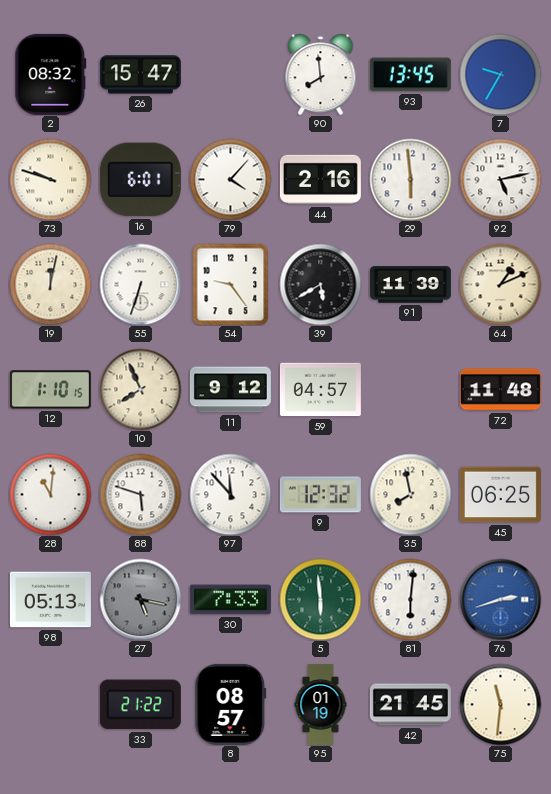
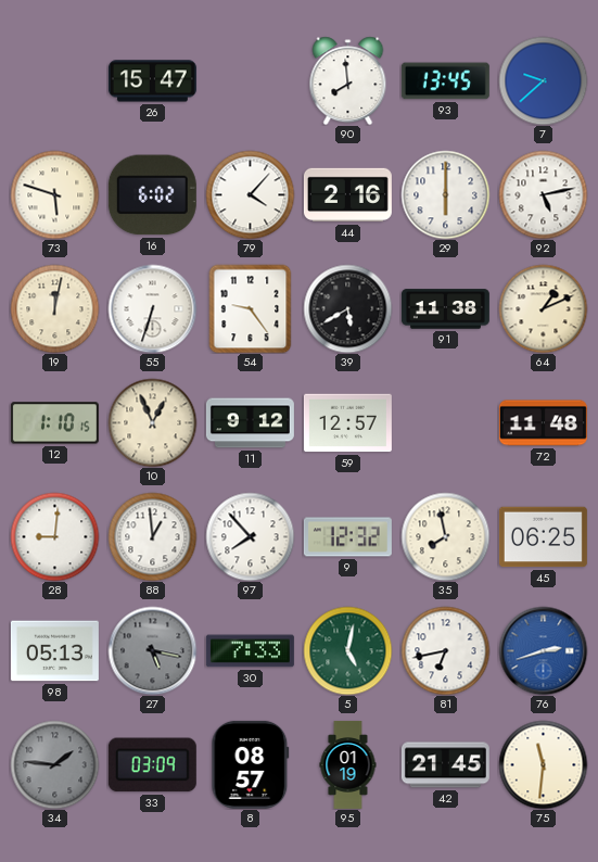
2: 08:32 -> none (51, 74)
7: 9:35 -> 9:38 (543, 80)
73: 9:48 -> 5:48 (54, 194)
16: 6:01 -> 6:02 (152, 195)
29: 5:59 -> 6:00 (445, 194)
91: 11:39 -> 11:38 (445, 309)
10: 7:56 -> 12:56 (152, 422)
59: 04:57 -> 12:57 (347, 423)
28: 11:01 -> 9:01 (54, 536)
88: 5:48 -> 12:59 (152, 536)
97: 11:53 -> 7:53 (250, 536)
5: 5:59 -> 5:02 (347, 650)
81: 6:01 -> 6:43 (445, 650)
34: none -> 1:46 (54, 764)
33: 21:22 -> 03:09 (152, 765)
